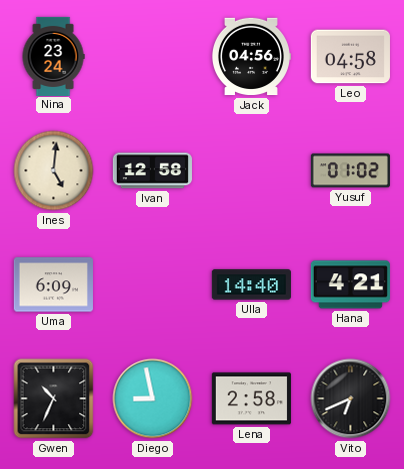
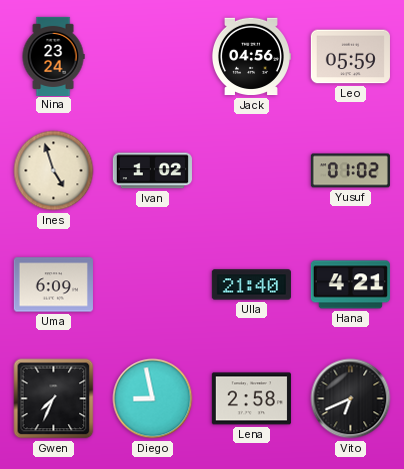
Leo: 04:58 -> 05:59 (350, 57)
Ines: 5:01 -> 4:57 (54, 171)
Ivan: 12:58 -> 1:02 (152, 171)
Ulla: 14:40 -> 21:40 (251, 285)
Gwen: 10:34 -> 7:34 (54, 399)
